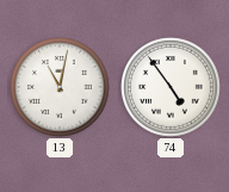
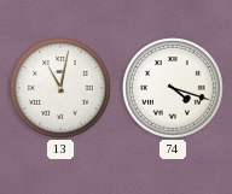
74: 4:54 -> 4:18 (174, 89)
